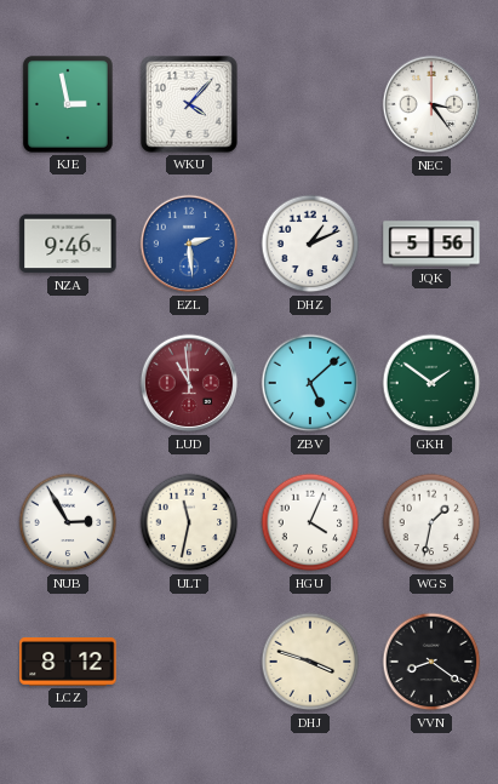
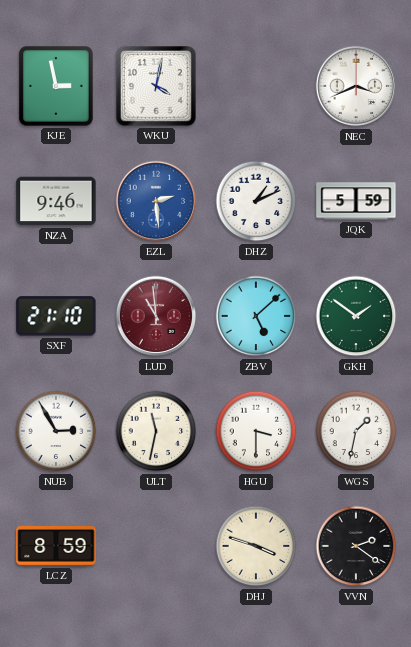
WKU: 4:07 -> 4:02 (156, 86)
NEC: 3:24 -> 3:41 (356, 86)
JQK: 5:56 -> 5:59 (356, 201)
SXF: none -> 21:10 (56, 316)
HGU: 4:04 -> 3:30 (256, 431)
LCZ: 8:12 -> 8:59 (56, 547)
VVN: 8:21 -> 2:21 (356, 546)
